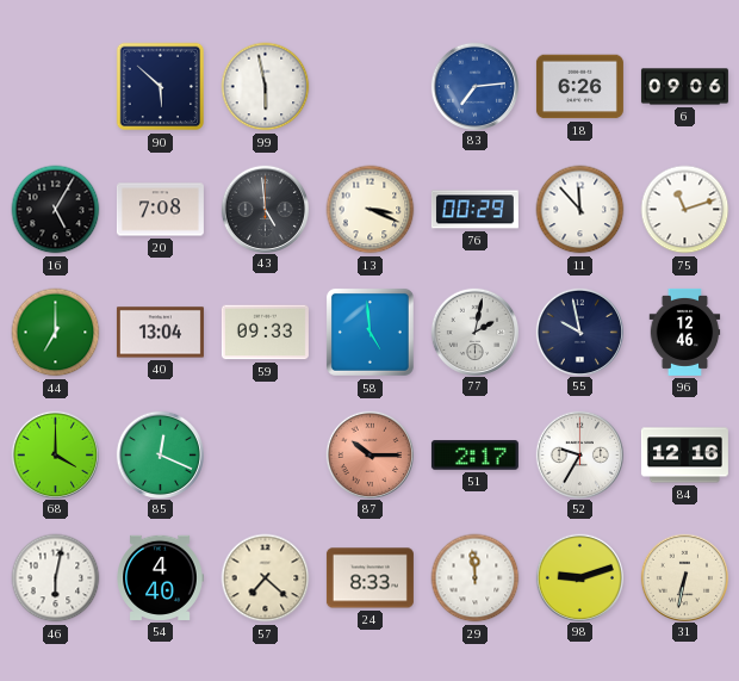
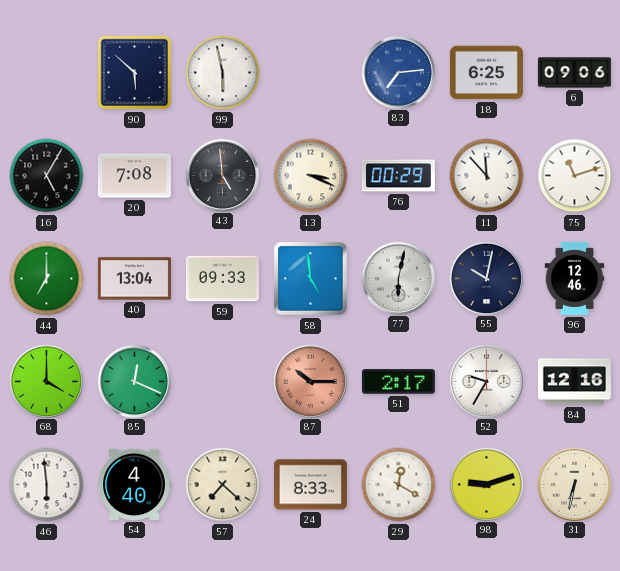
18: 6:26 -> 6:25 (486, 73)
77: 2:02 -> 6:02 (398, 278)
55: 9:58 -> 10:02 (486, 278)
46: 6:02 -> 5:59 (47, 485)
29: 11:59 -> 12:20 (399, 485)
